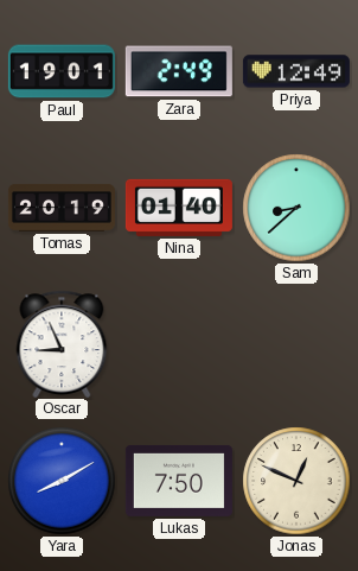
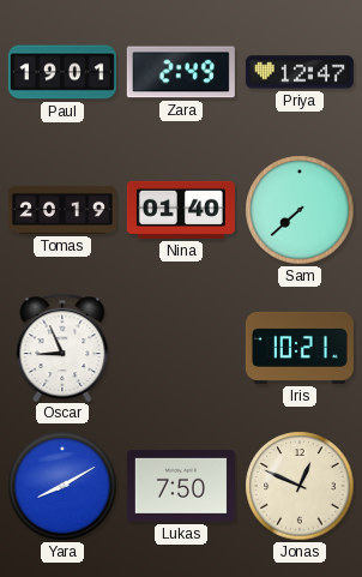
Priya: 12:49 -> 12:47 (300, 72)
Sam: 8:38 -> 7:38 (300, 210)
Iris: none -> 10:21 (300, 348)
